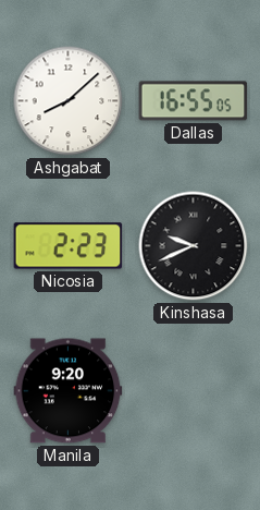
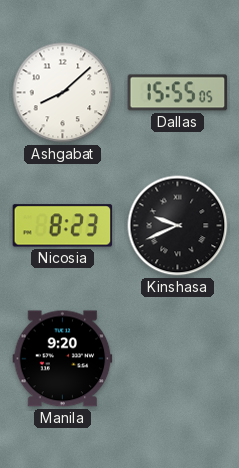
Dallas: 16:55 -> 15:55 (178, 93)
Nicosia: 2:23 -> 8:23 (63, 226)
